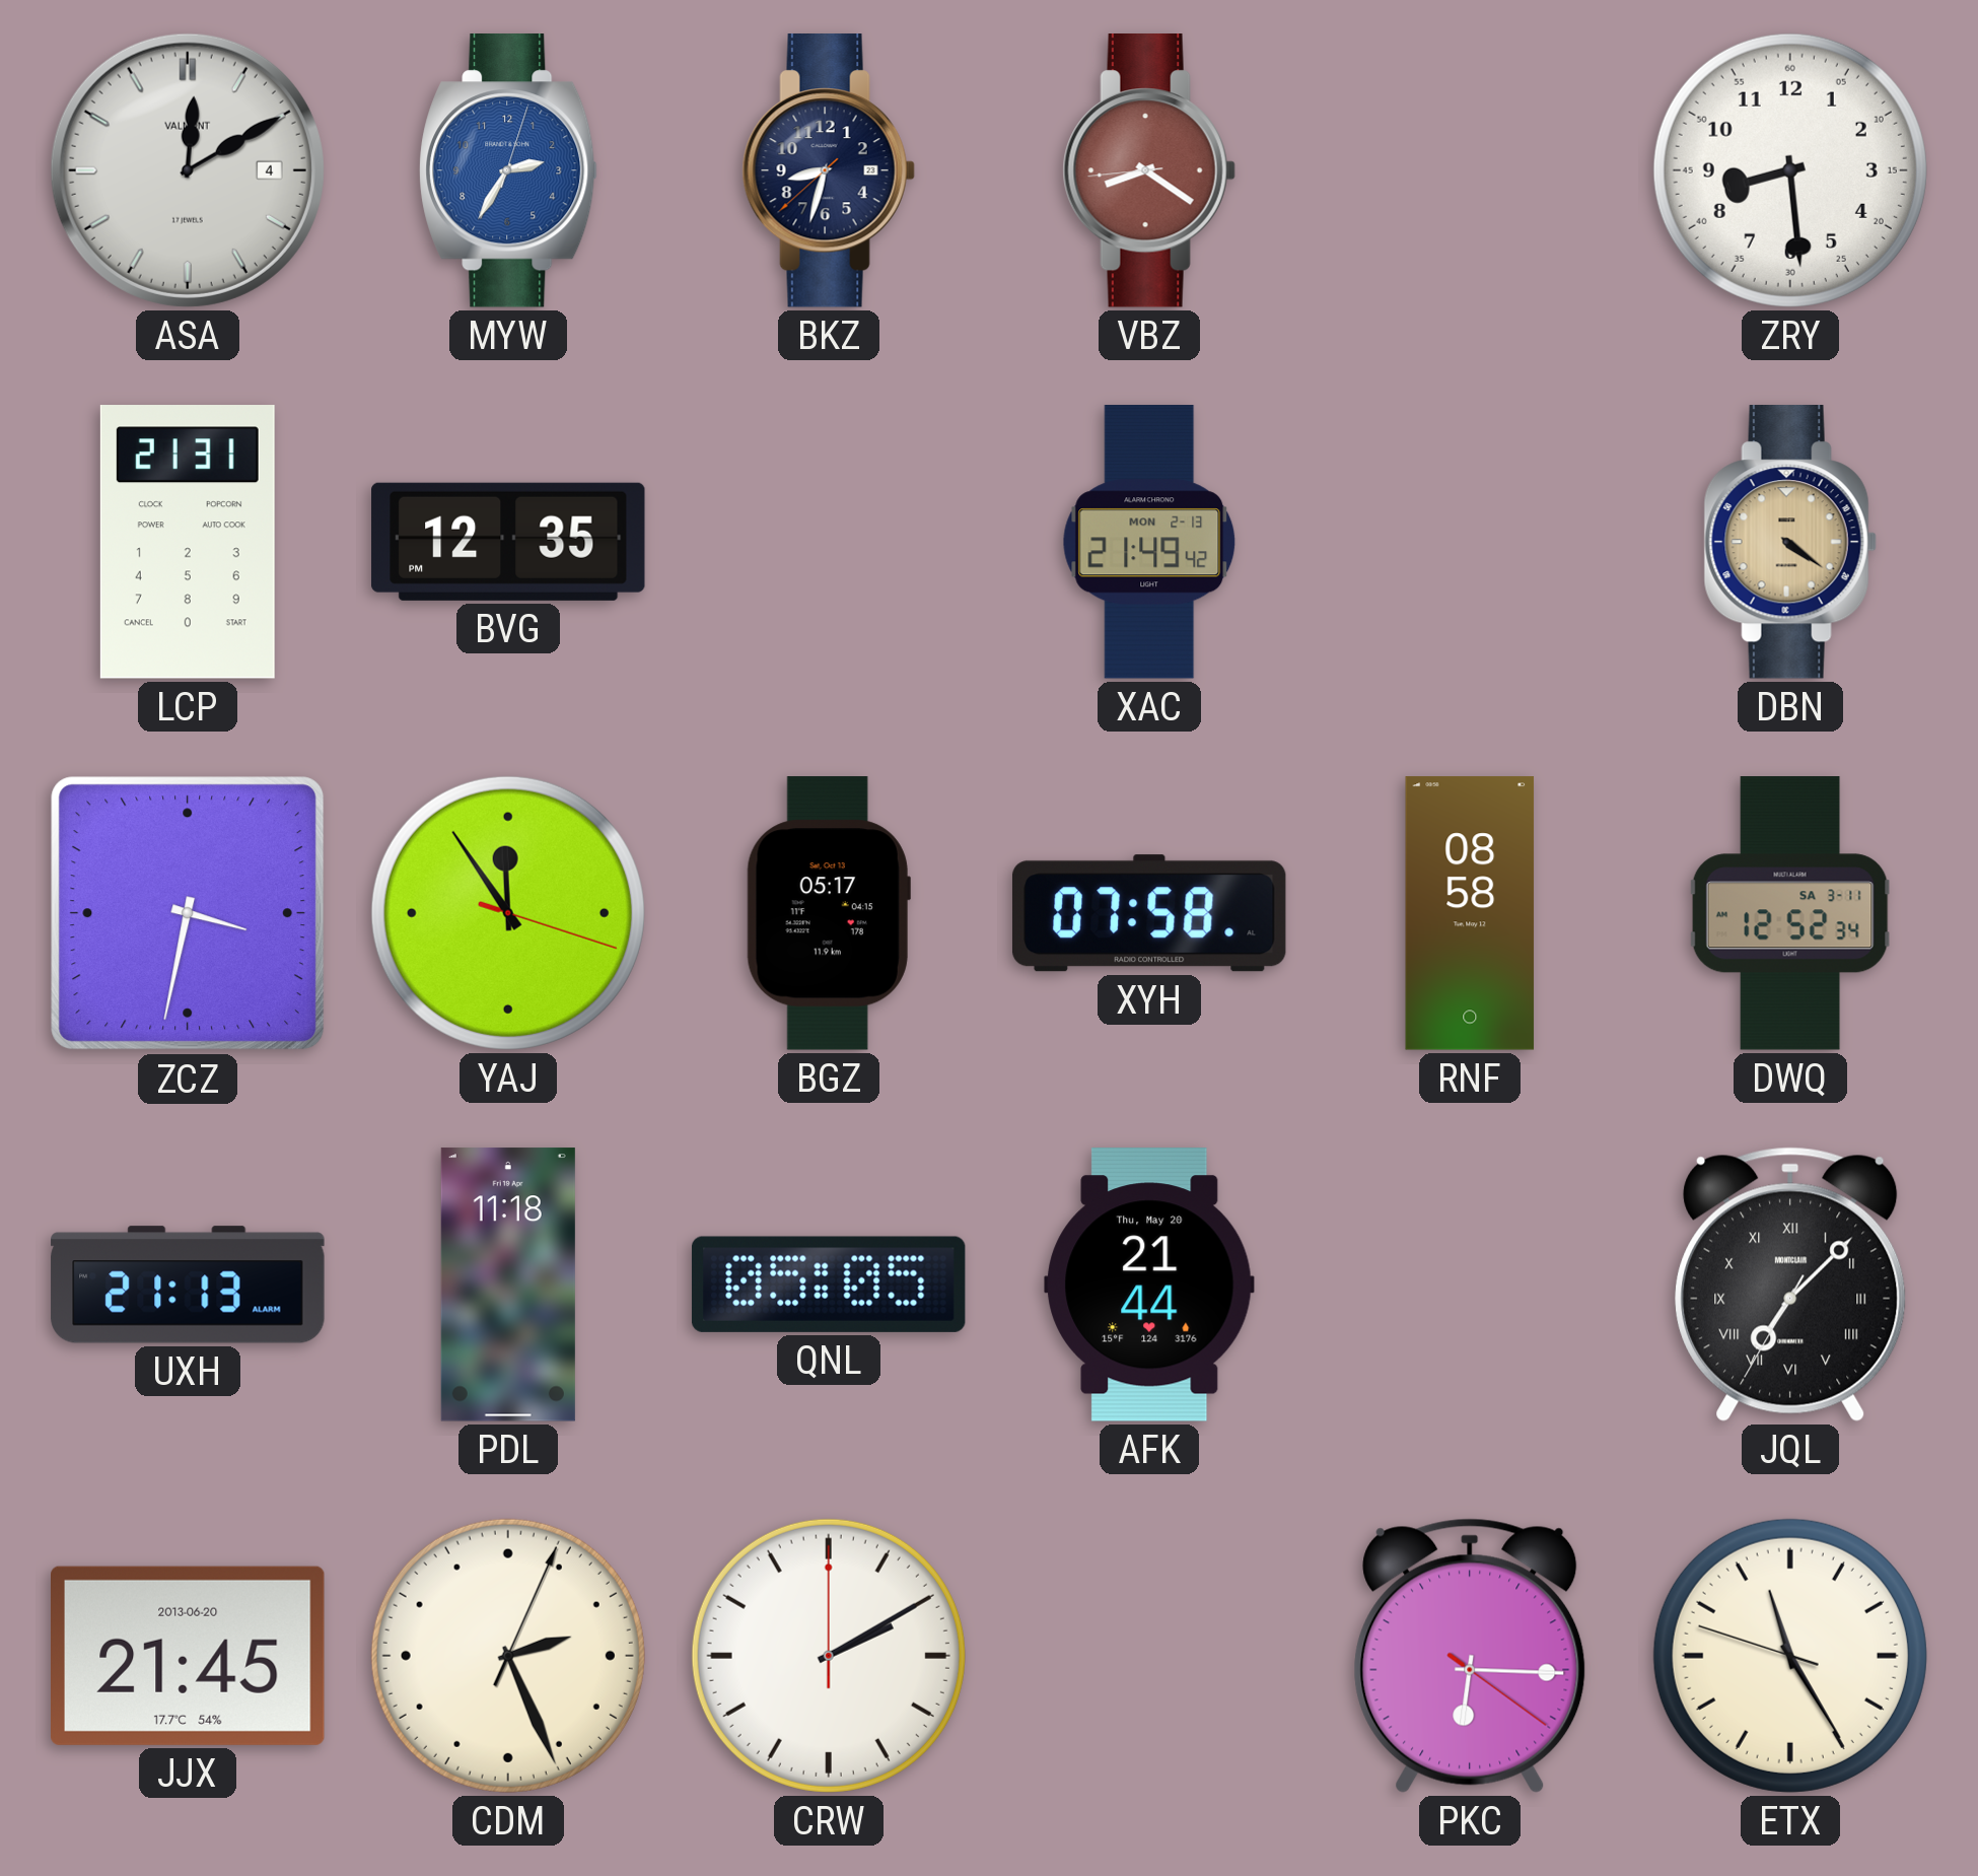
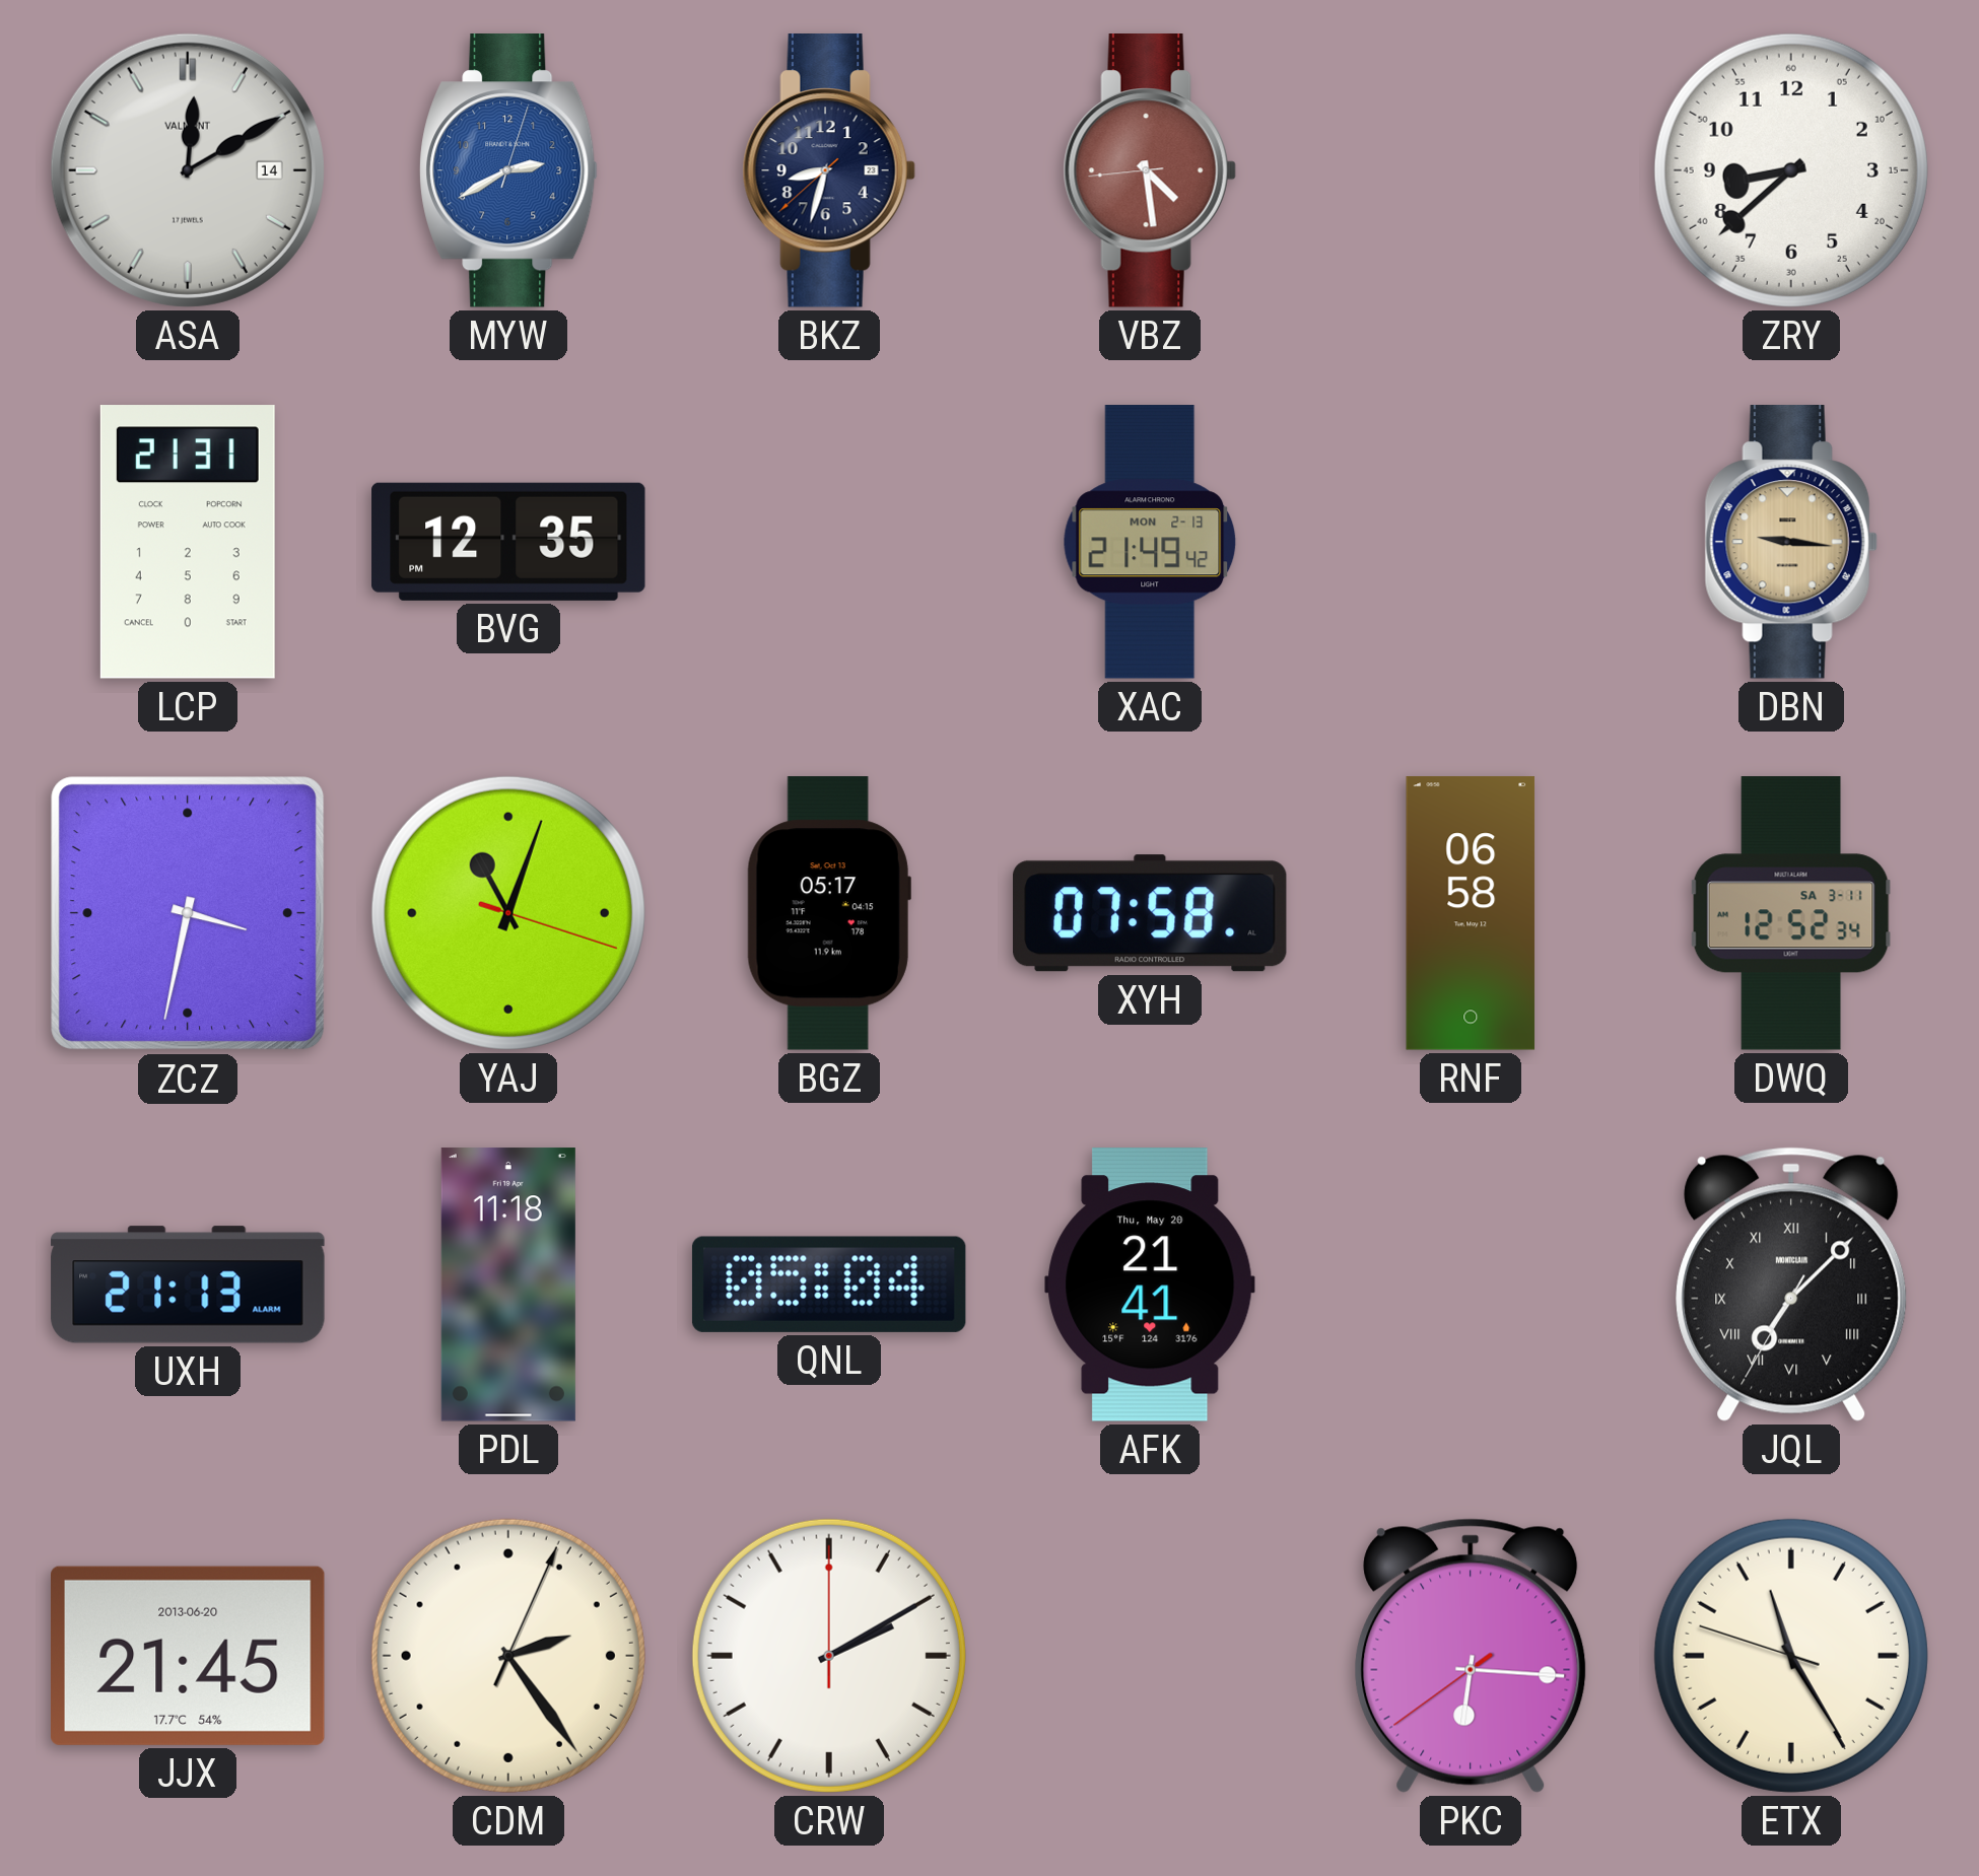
ASA date: 4 -> 14 (188, 170)
MYW: 2:35 -> 2:40 (508, 171)
VBZ: 8:20 -> 4:28 (1150, 171)
ZRY: 8:29 -> 8:38 (1791, 170)
DBN: 4:21 -> 9:16 (1791, 543)
YAJ: 11:54 -> 11:03 (508, 913)
RNF: 08:58 -> 06:58 (1471, 913)
QNL: 05:05 -> 05:04 (829, 1284)
AFK: 21:44 -> 21:41 (1150, 1284)
CDM: 2:26 -> 2:24 (508, 1656)
PKC: 6:15:21 -> 6:15:39 (1471, 1656)
